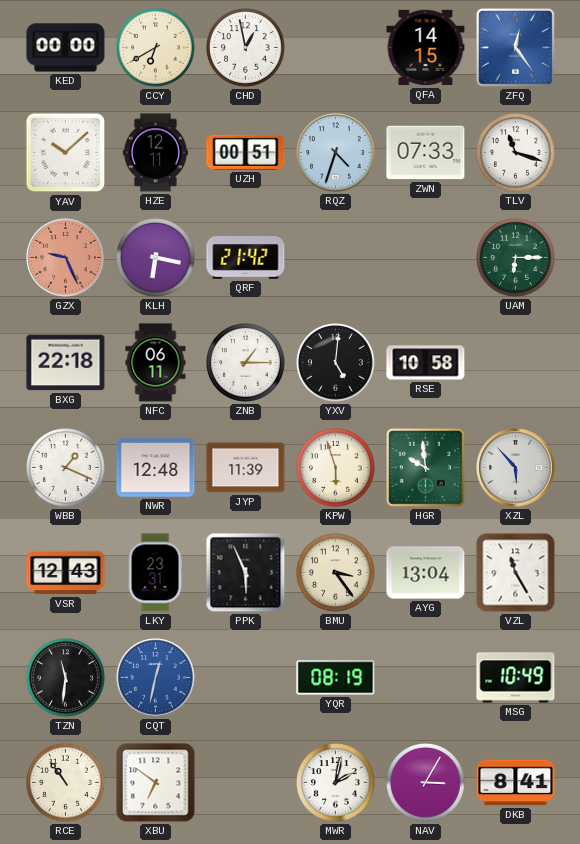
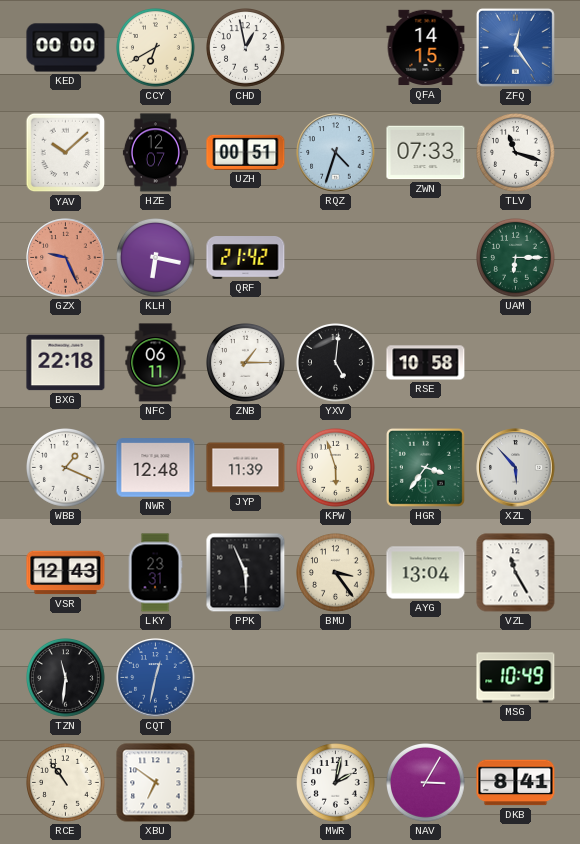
HZE: 12:11 -> 12:07 (155, 153)
HGR: 9:59 -> 3:36 (425, 467)
YQR: 08:19 -> none (336, 678)
